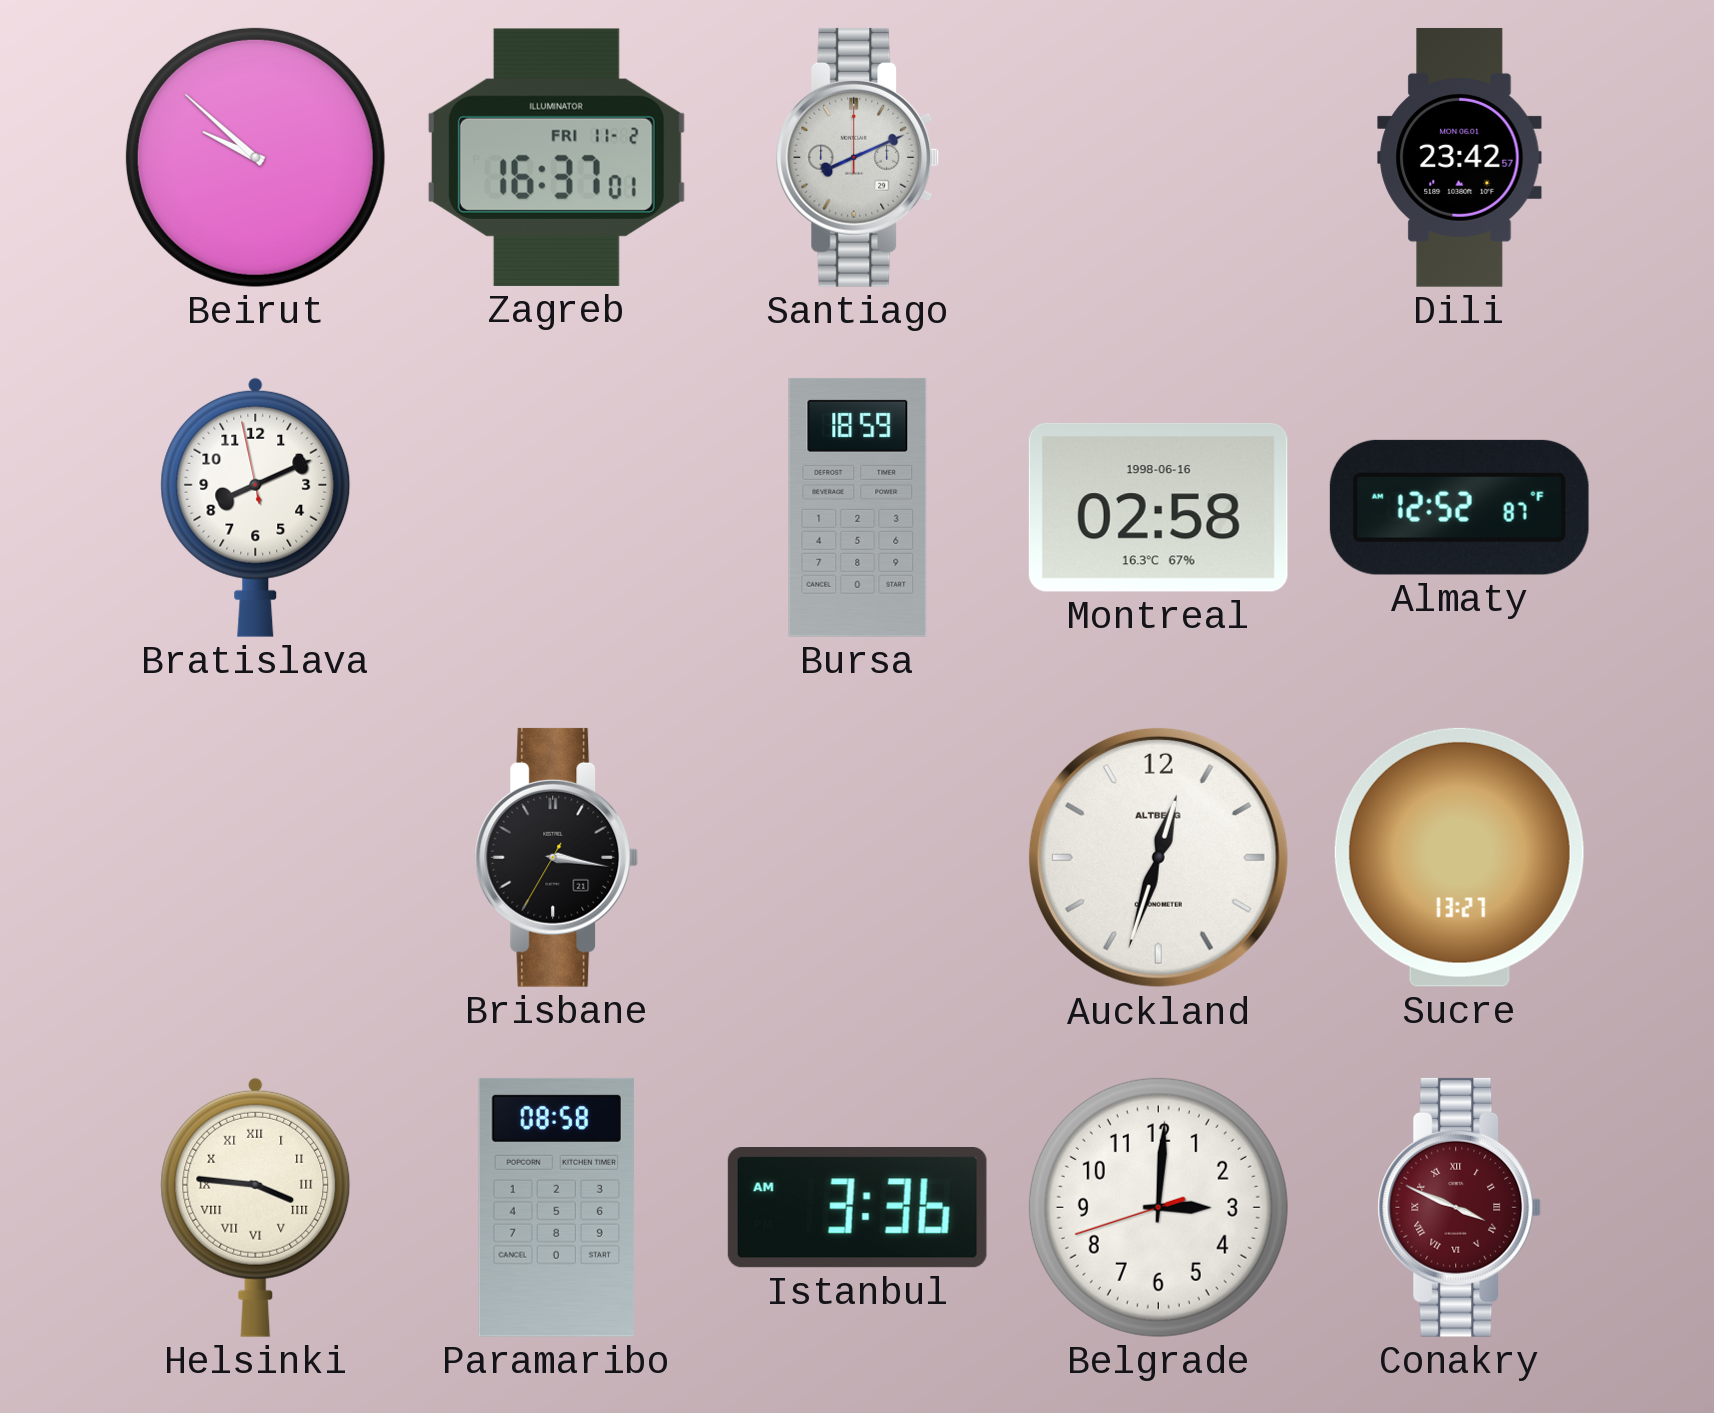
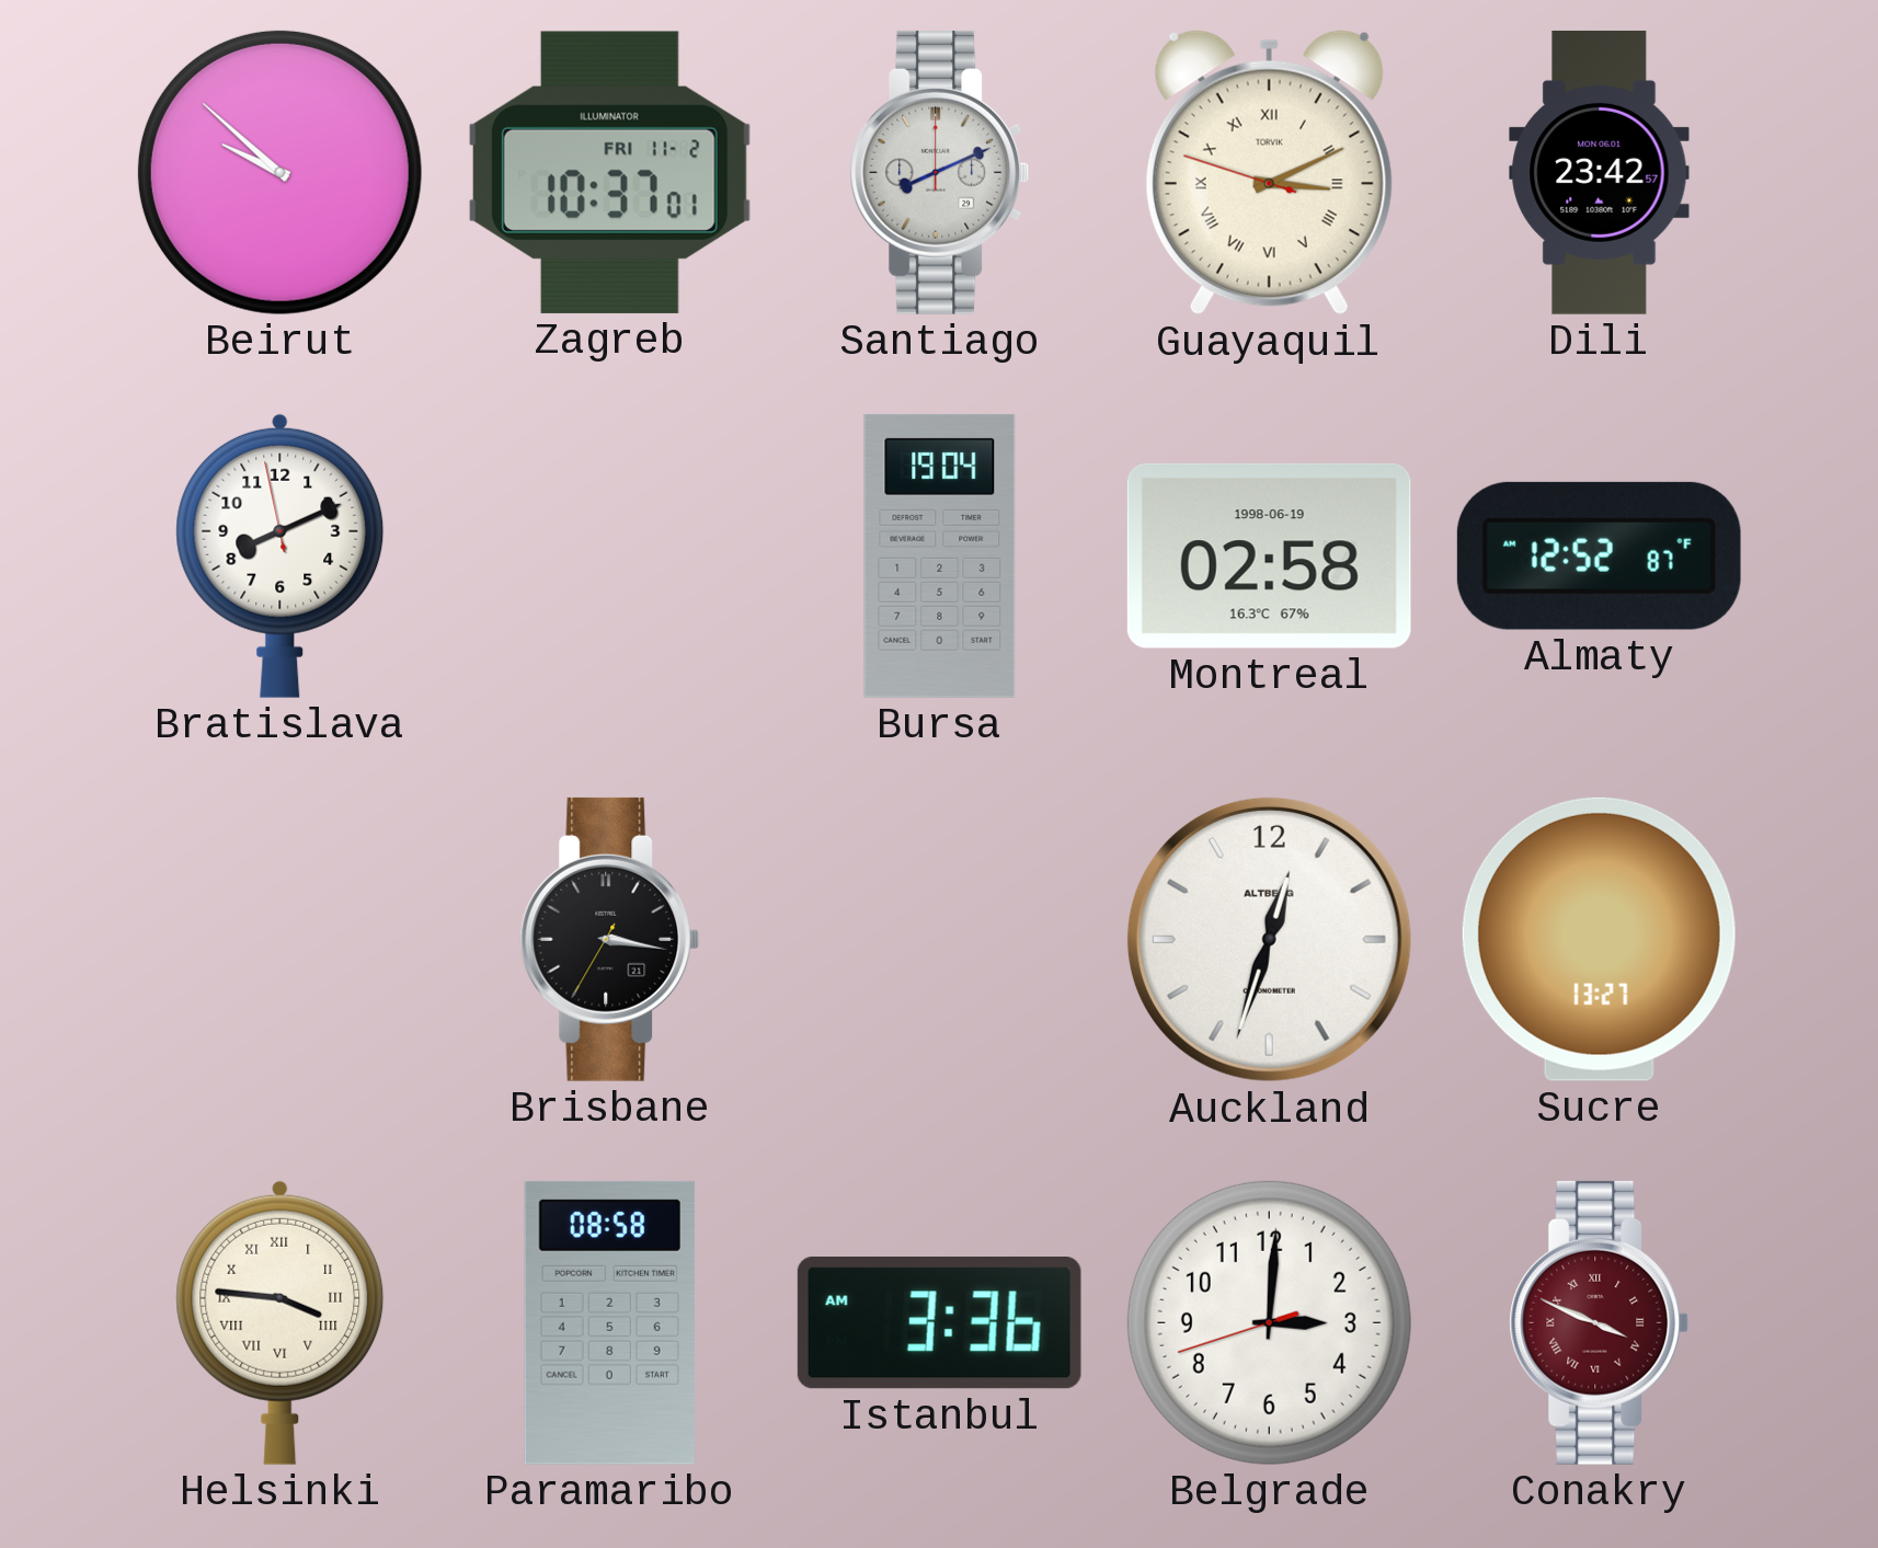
Zagreb: 16:37 -> 10:37 (609, 172)
Guayaquil: none -> 3:10 (1269, 173)
Bursa: 18:59 -> 19:04 (940, 555)
Montreal date: 1998-06-16 -> 1998-06-19 (1269, 555)
